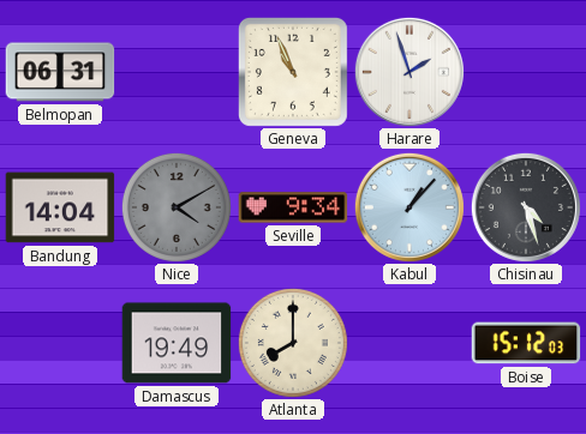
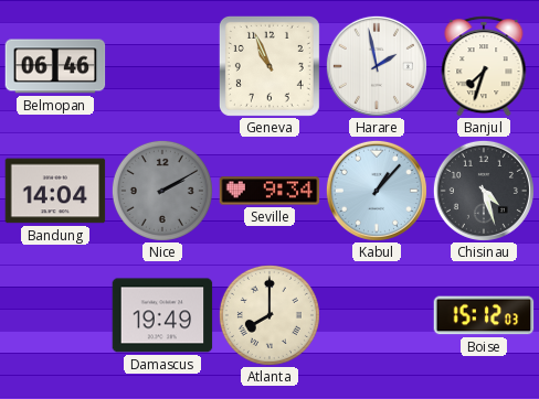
Belmopan: 06:31 -> 06:46 (55, 66)
Harare: 1:57 -> 1:58 (377, 66)
Banjul: none -> 7:33 (484, 66)
Nice: 4:10 -> 2:10 (162, 191)
